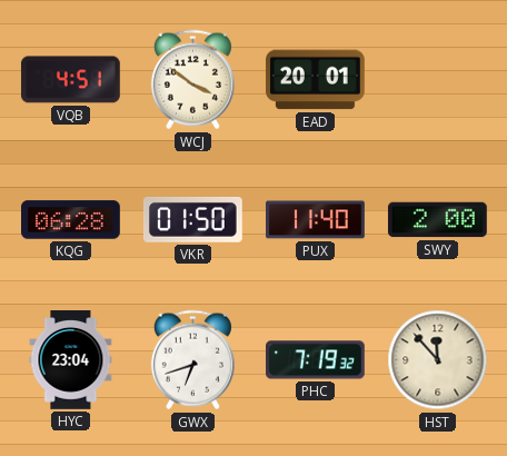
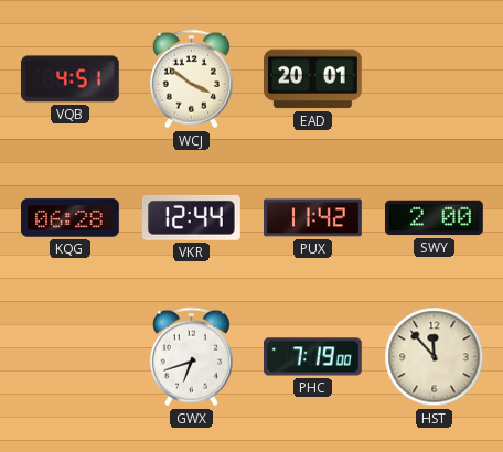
VKR: 01:50 -> 12:44 (191, 217)
PUX: 11:40 -> 11:42 (313, 218)
HYC: 23:04 -> none (71, 360)
PHC: 7:19:32 -> 7:19:00 (313, 357)
